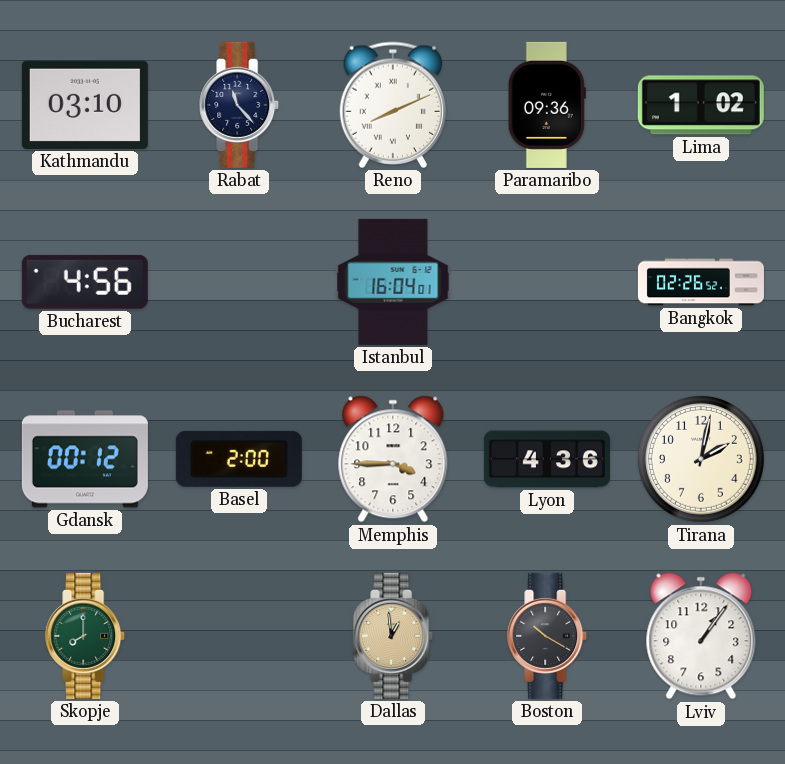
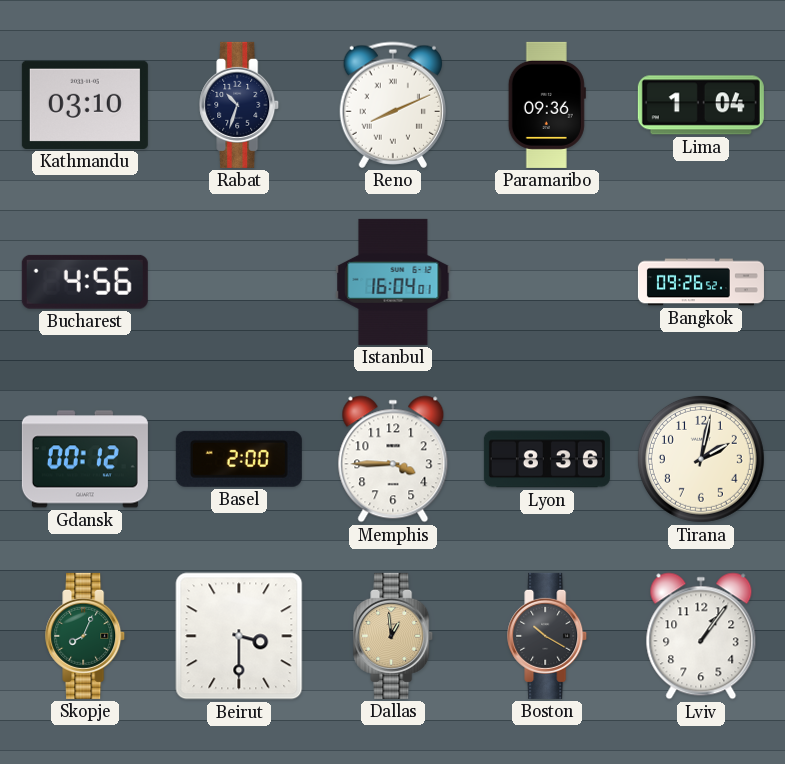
Rabat: 11:23 -> 10:33 (240, 105)
Lima: 1:02 -> 1:04 (701, 105)
Bangkok: 02:26 -> 09:26 (701, 282)
Lyon: 4:36 -> 8:36 (547, 459)
Skopje: 8:00 -> 8:04 (86, 636)
Beirut: none -> 3:30 (239, 636)
